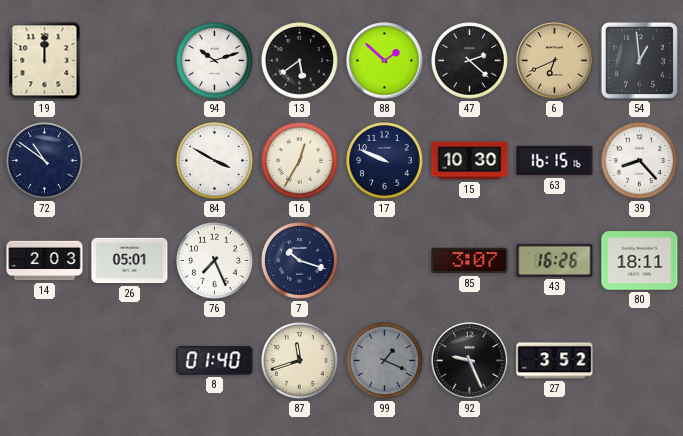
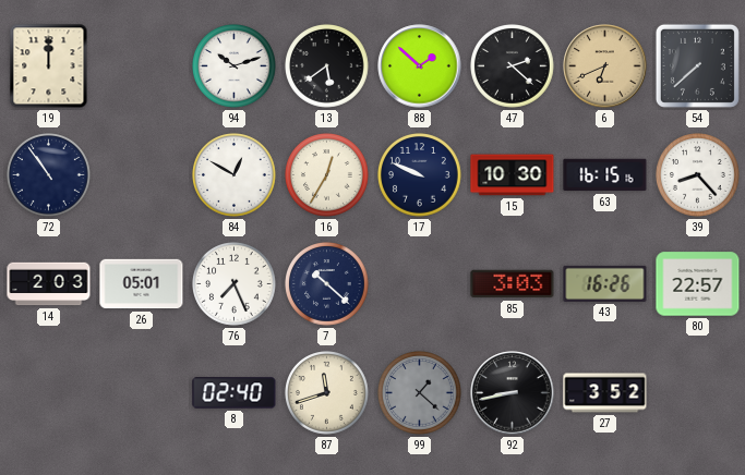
54: 12:59 -> 7:38 (697, 65)
72: 10:51 -> 10:54 (49, 175)
84: 3:50 -> 12:50 (235, 175)
7: 10:18 -> 10:22 (327, 284)
85: 3:07 -> 3:03 (513, 284)
80: 18:11 -> 22:57 (698, 284)
8: 01:40 -> 02:40 (235, 393)
99: 1:19 -> 1:22 (420, 393)
92: 9:26 -> 8:43 (513, 393)
